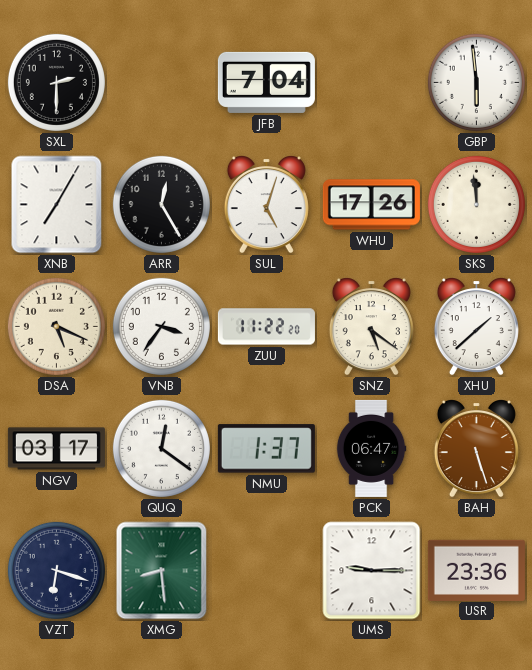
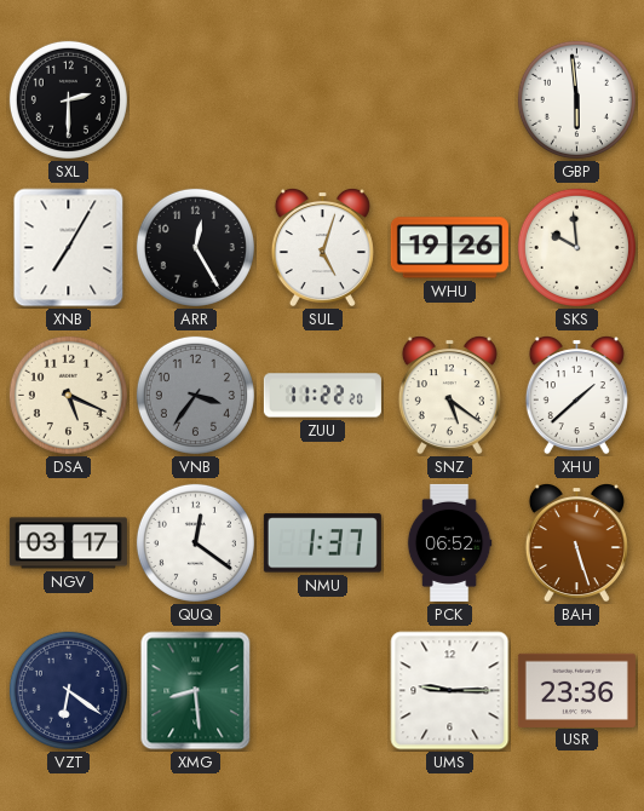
JFB: 7:04 -> none (266, 82)
WHU: 17:26 -> 19:26 (449, 248)
SKS: 11:59 -> 9:59 (576, 247)
VNB dial: white -> grey (195, 395)
PCK: 06:47 -> 06:52 (449, 542)
VZT: 6:18 -> 6:21 (68, 690)
